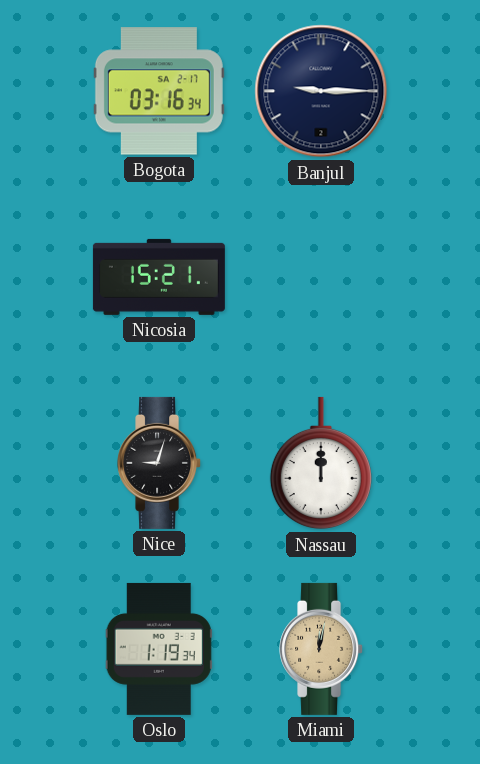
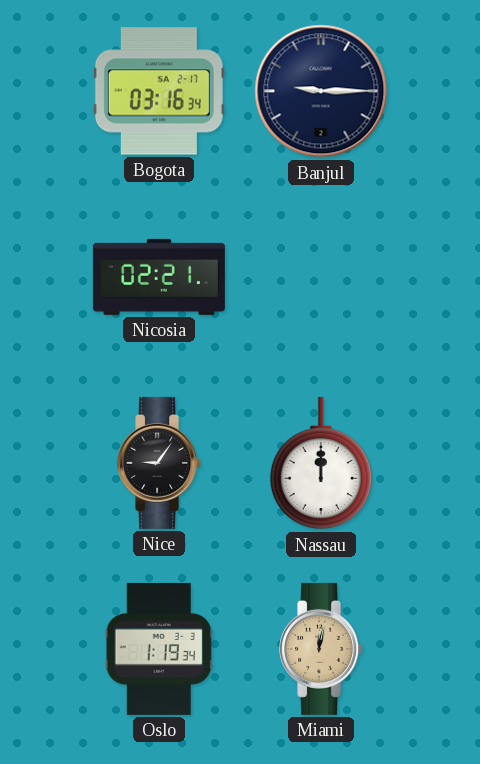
Nicosia: 15:21 -> 02:21 (159, 277)
Nice: 9:03 -> 9:06 (160, 463)
